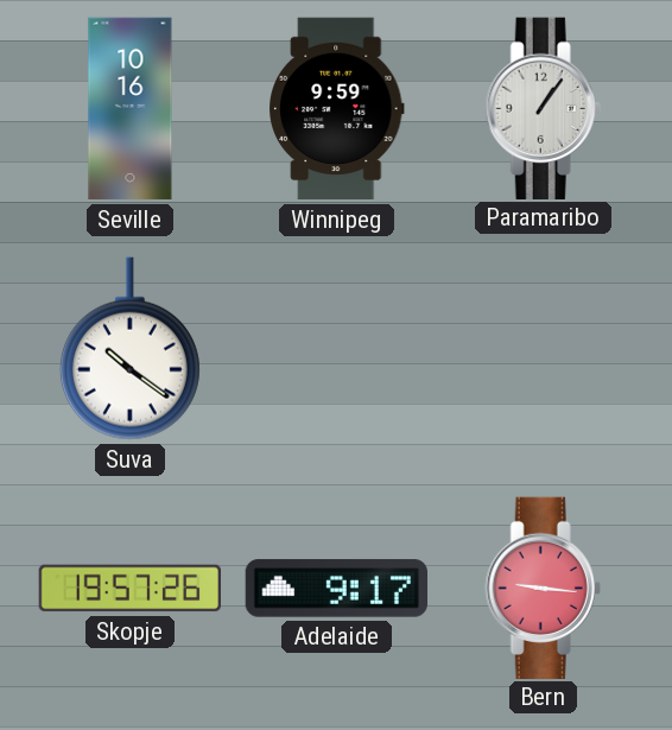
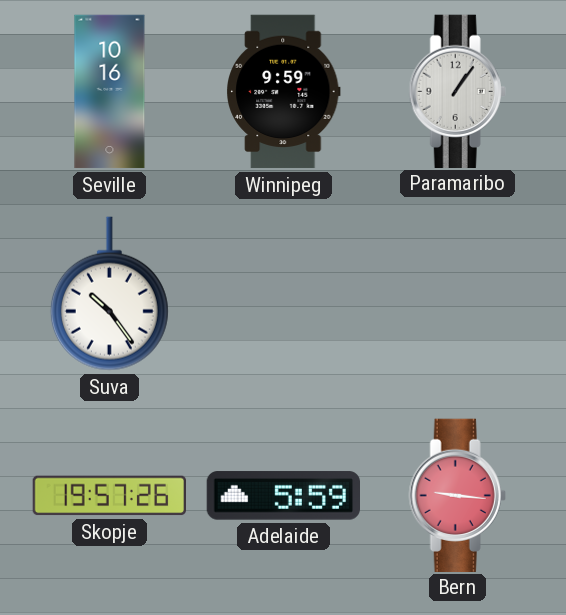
Suva: 10:21 -> 10:24 (109, 294)
Adelaide: 9:17 -> 5:59 (283, 496)
